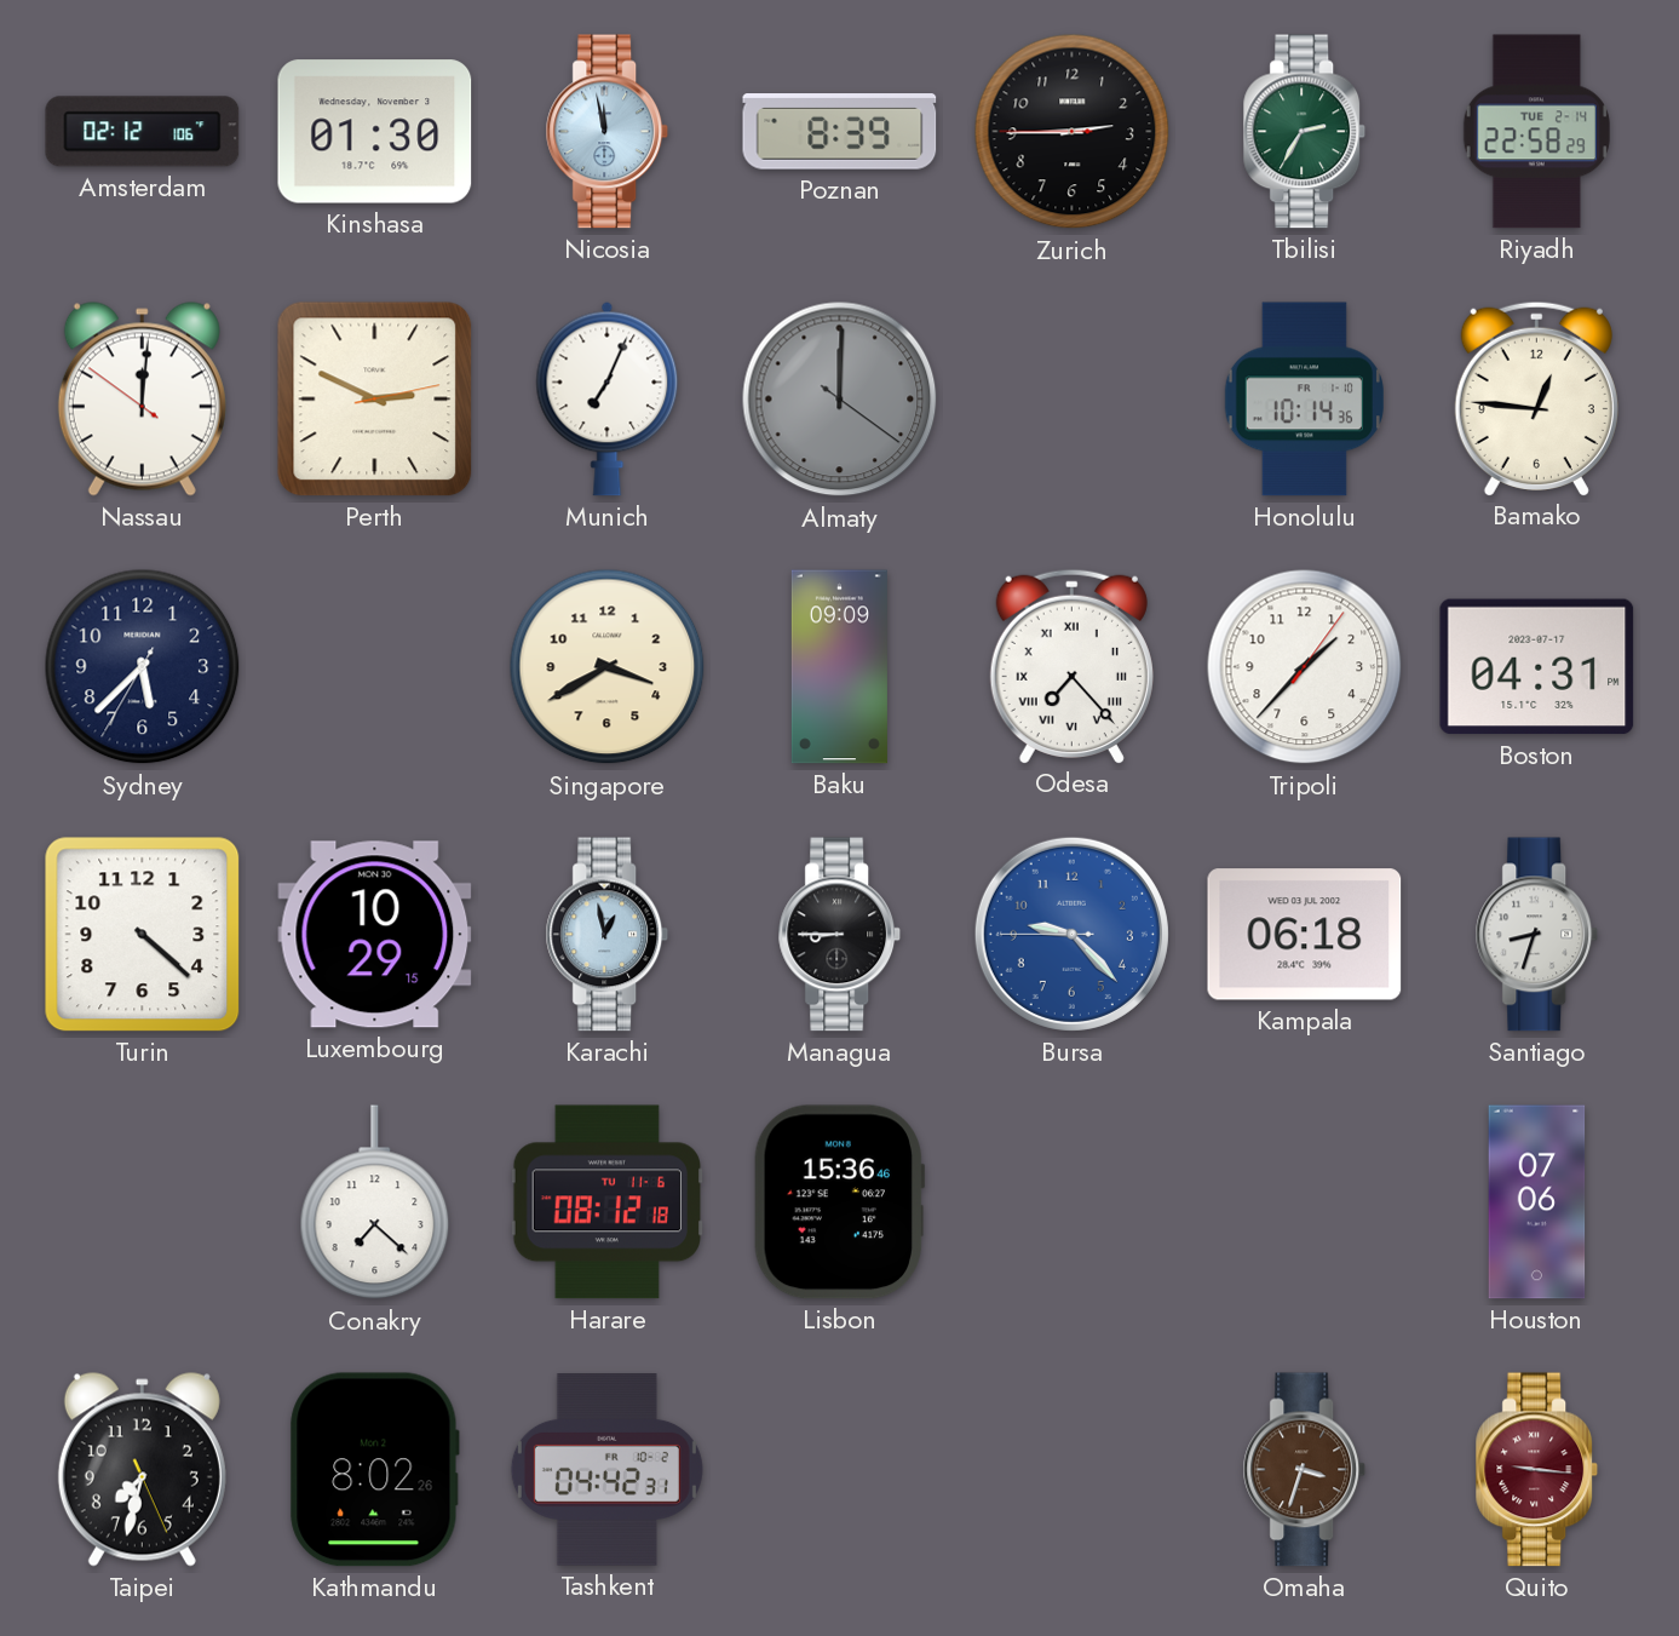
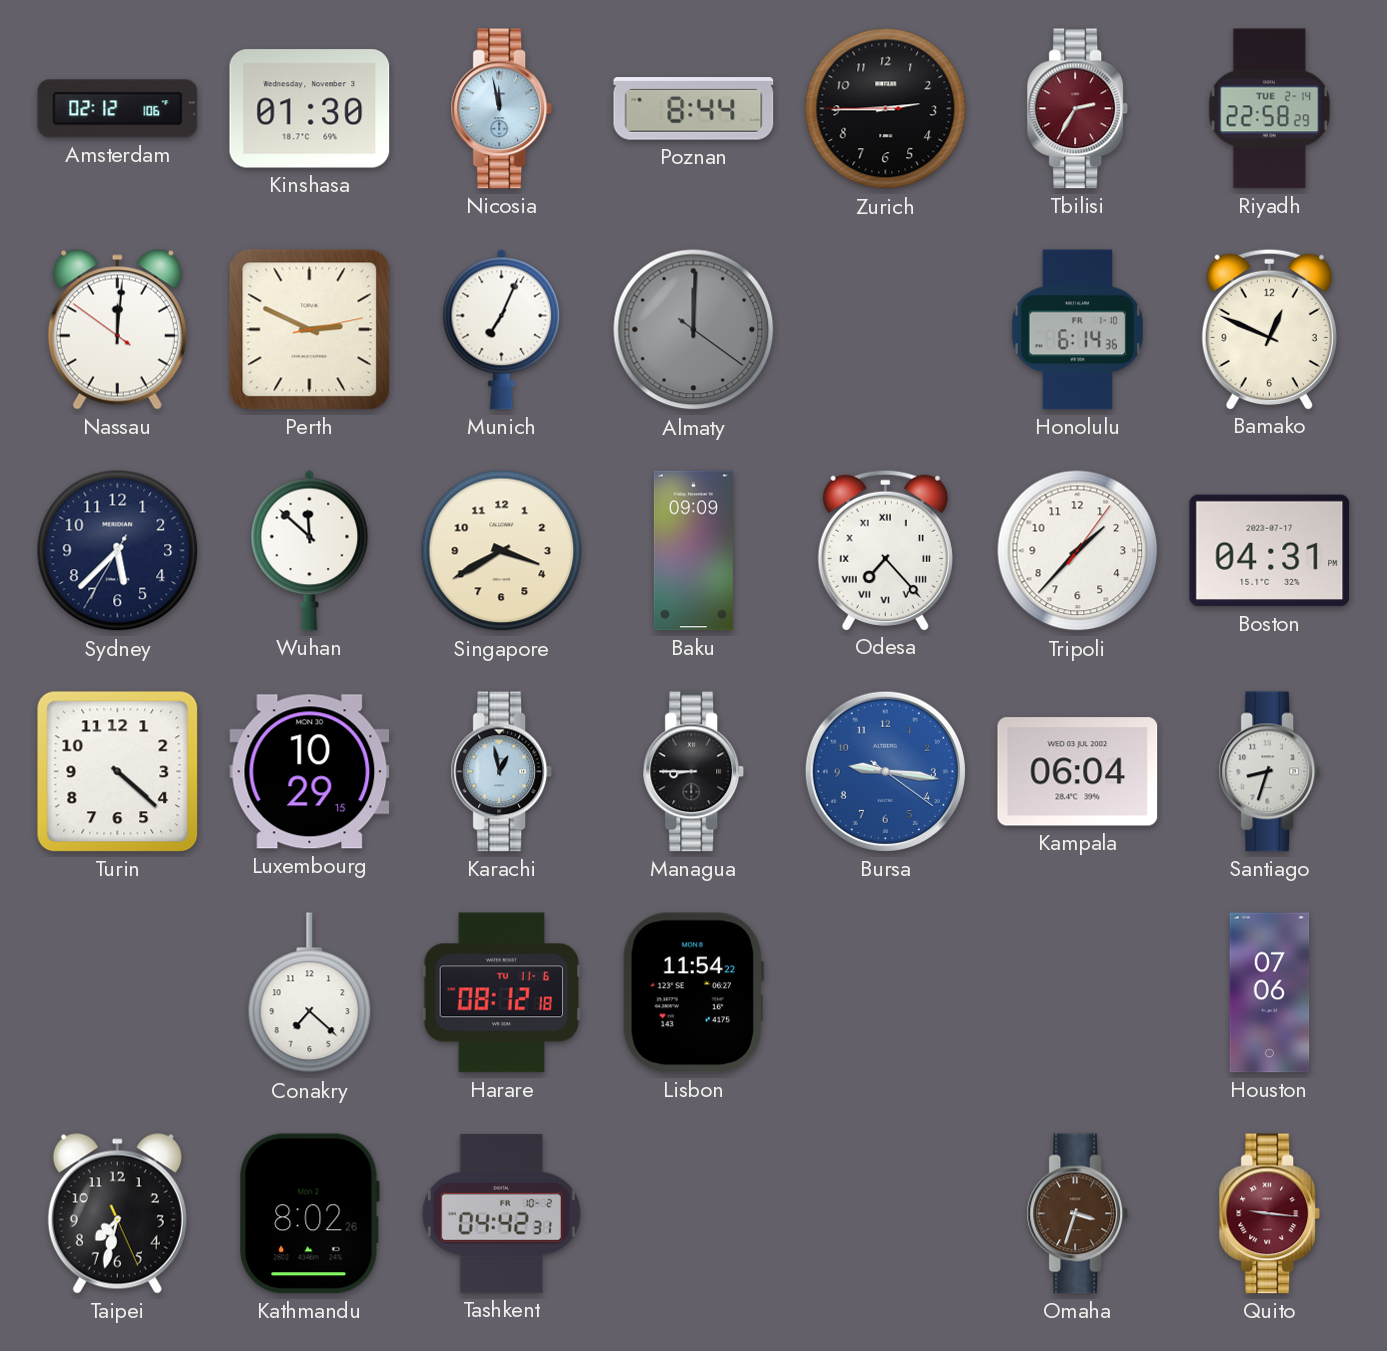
Poznan: 8:39 -> 8:44 (694, 109)
Tbilisi dial: green -> burgundy (1078, 109)
Honolulu: 10:14 -> 6:14 (1077, 330)
Bamako: 12:46 -> 12:49 (1269, 329)
Wuhan: none -> 11:52 (310, 550)
Bursa: 9:22 -> 9:16 (885, 771)
Kampala: 06:18 -> 06:04 (1078, 772)
Lisbon: 15:36 -> 11:54 (694, 993)
